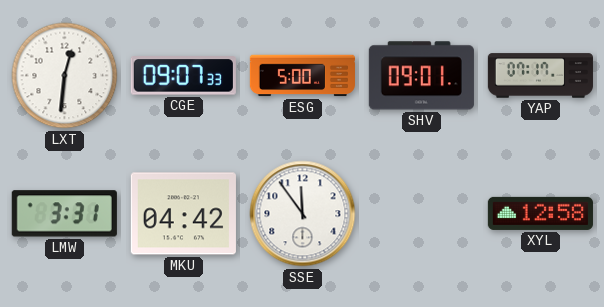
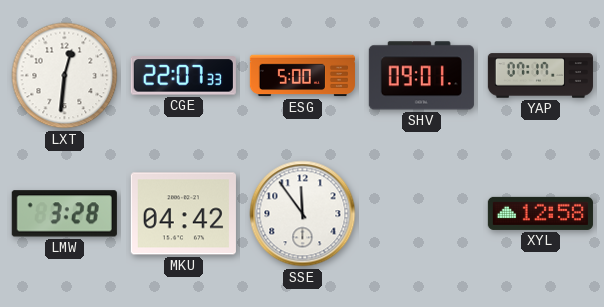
CGE: 09:07 -> 22:07 (183, 76)
LMW: 3:31 -> 3:28 (64, 214)
